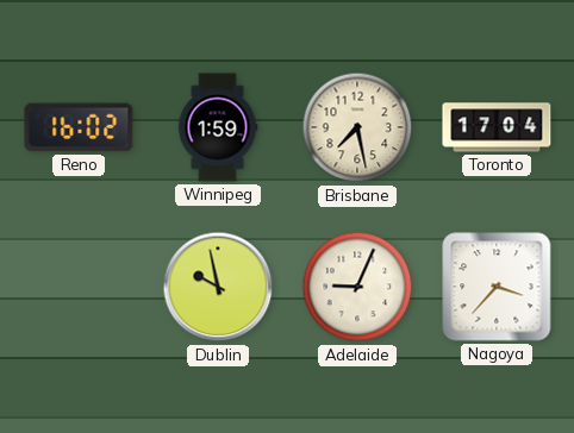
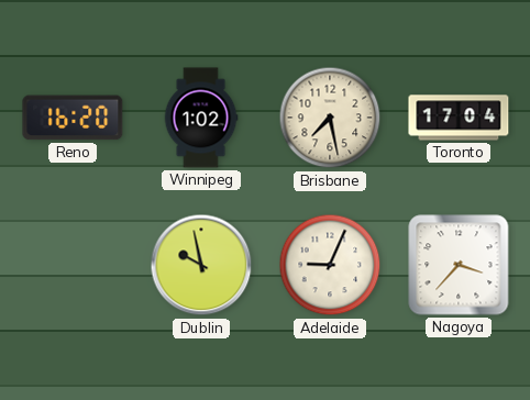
Reno: 16:02 -> 16:20 (73, 118)
Winnipeg: 1:59 -> 1:02 (201, 118)
